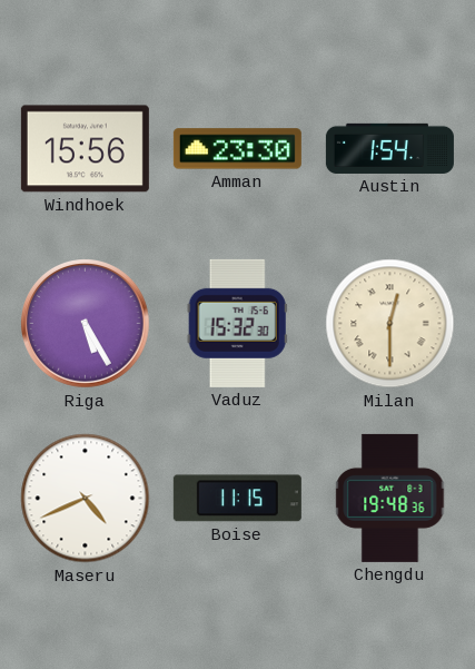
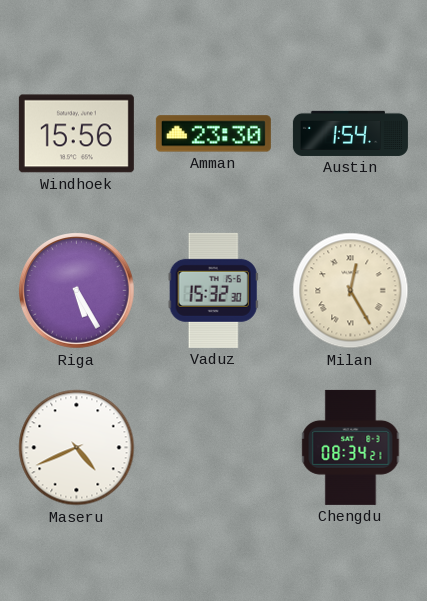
Milan: 12:30 -> 12:25 (351, 291)
Boise: 11:15 -> none (237, 499)
Chengdu: 19:48 -> 08:34 (351, 447)
